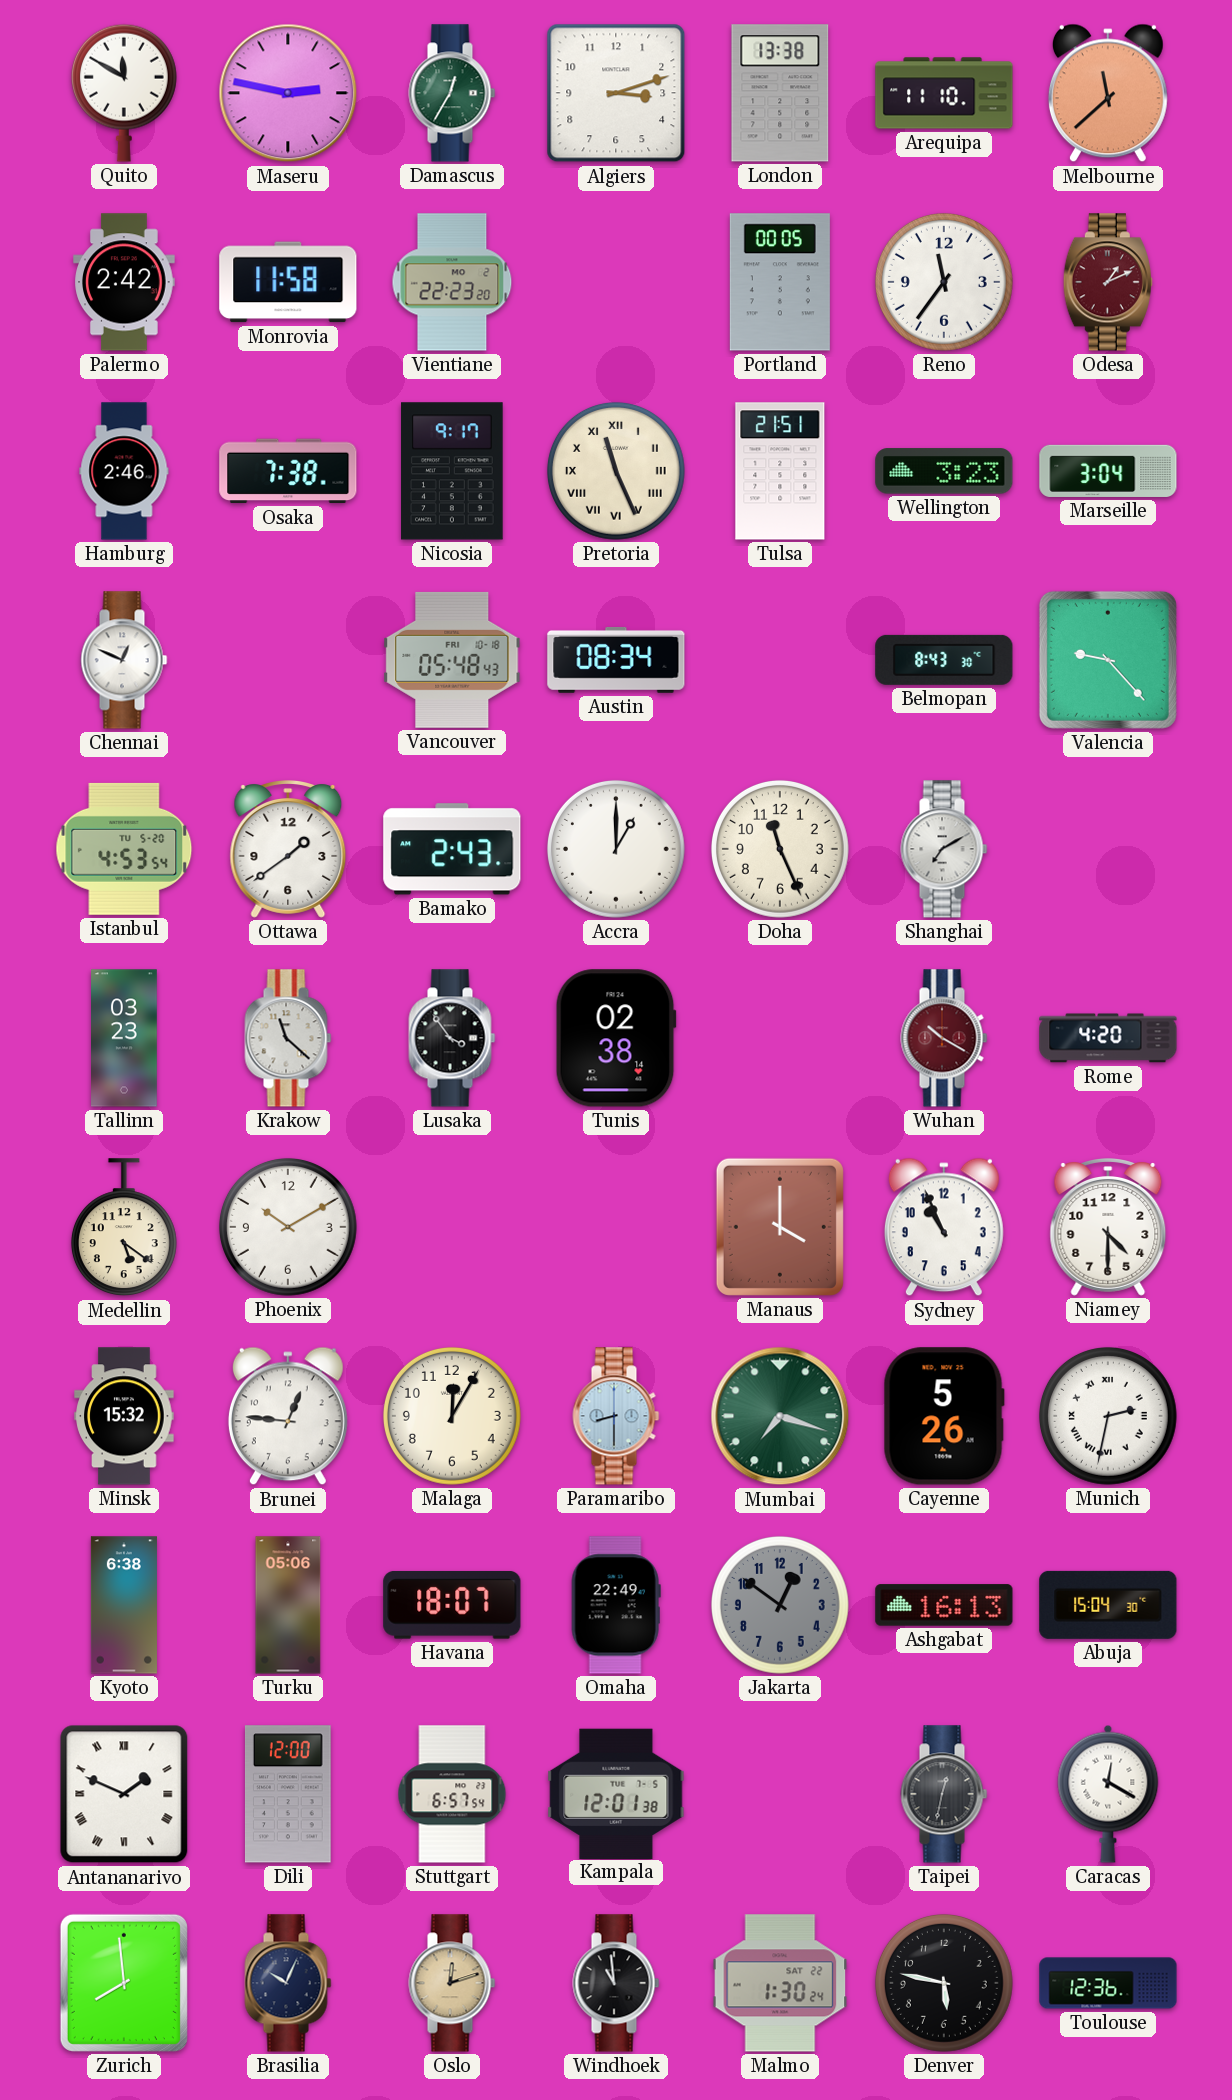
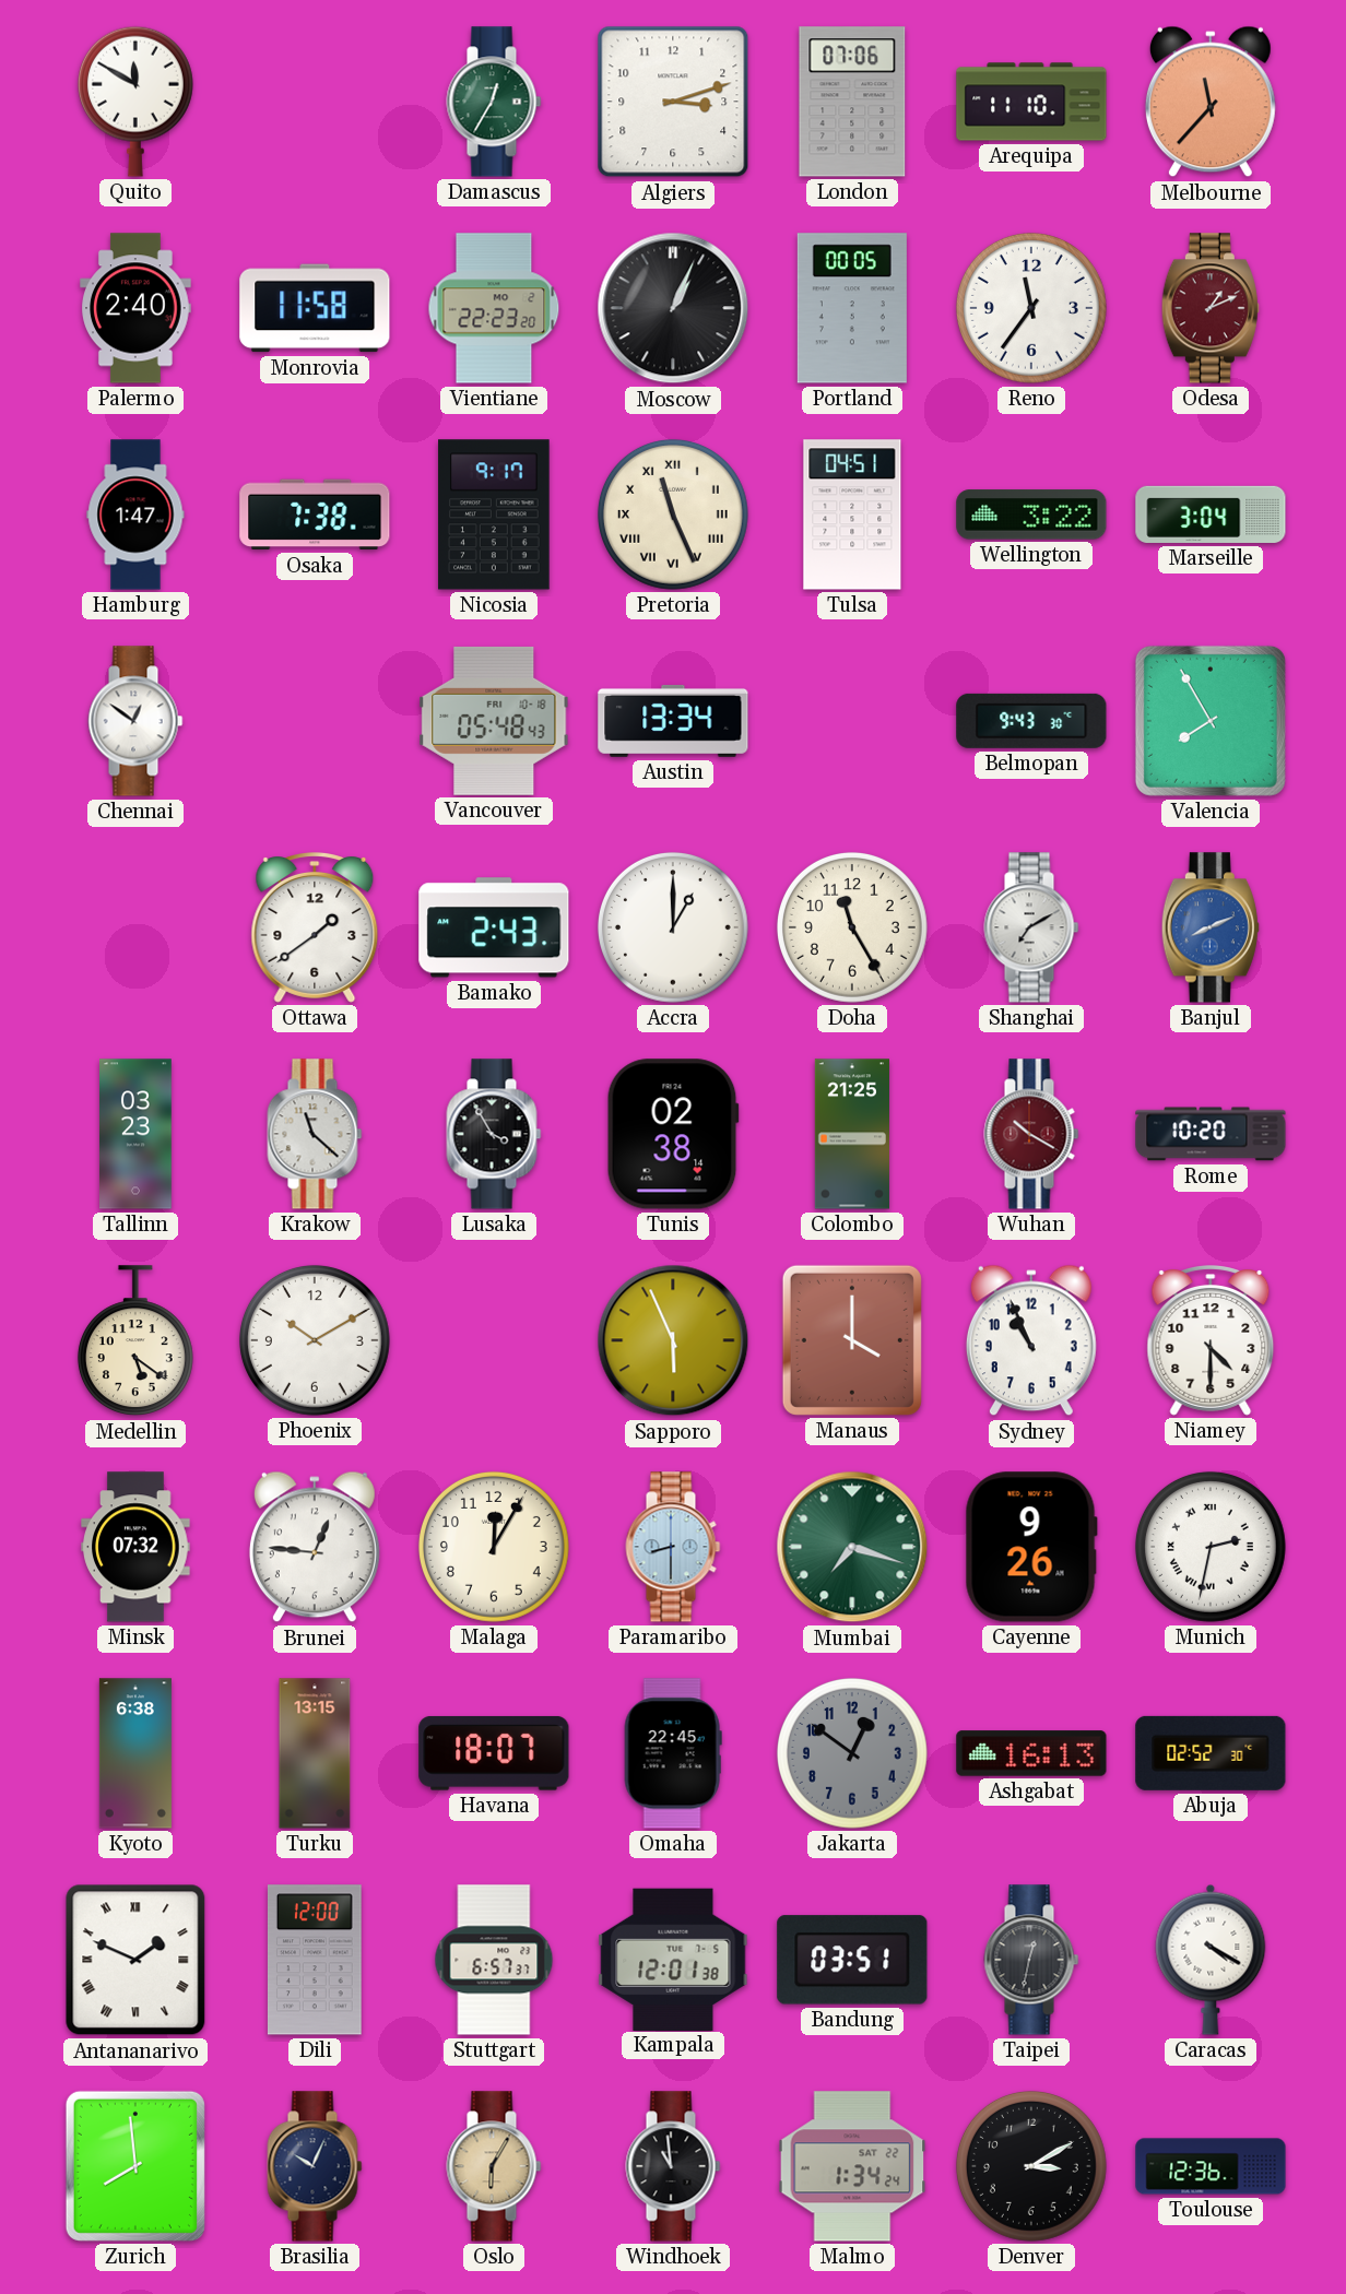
Maseru: 2:47 -> none (288, 93)
London: 13:38 -> 07:06 (852, 102)
Melbourne: 11:38 -> 11:37 (1211, 102)
Palermo: 2:42 -> 2:40 (135, 308)
Moscow: none -> 1:04 (673, 308)
Hamburg: 2:46 -> 1:47 (135, 515)
Tulsa: 21:51 -> 04:51 (852, 515)
Wellington: 3:23 -> 3:22 (1031, 515)
Chennai: 12:49 -> 12:51 (135, 721)
Austin: 08:34 -> 13:34 (673, 721)
Belmopan: 8:43 -> 9:43 (1031, 721)
Valencia: 9:23 -> 7:55 (1211, 721)
Istanbul: 4:53 -> none (124, 849)
Doha: 11:26 -> 11:25 (852, 927)
Banjul: none -> 8:11 (1211, 927)
Lusaka: 3:54 -> 3:55 (494, 1134)
Colombo: none -> 21:25 (852, 1134)
Rome: 4:20 -> 10:20 (1211, 1134)
Sapporo: none -> 5:56 (673, 1340)
Minsk: 15:32 -> 07:32 (135, 1547)
Cayenne: 5:26 -> 9:26 (1031, 1547)
Turku: 05:06 -> 13:15 (315, 1753)
Omaha: 22:49 -> 22:45 (673, 1753)
Abuja: 15:04 -> 02:52 (1211, 1753)
Stuttgart: 6:57:54 -> 6:57:37 (494, 1960)
Bandung: none -> 03:51 (852, 1960)
Caracas: 12:20 -> 4:20 (1211, 1960)
Oslo: 12:12 -> 6:05 (494, 2166)
Malmo: 1:30 -> 1:34 (852, 2166)
Denver: 5:47 -> 3:10 (1031, 2166)
